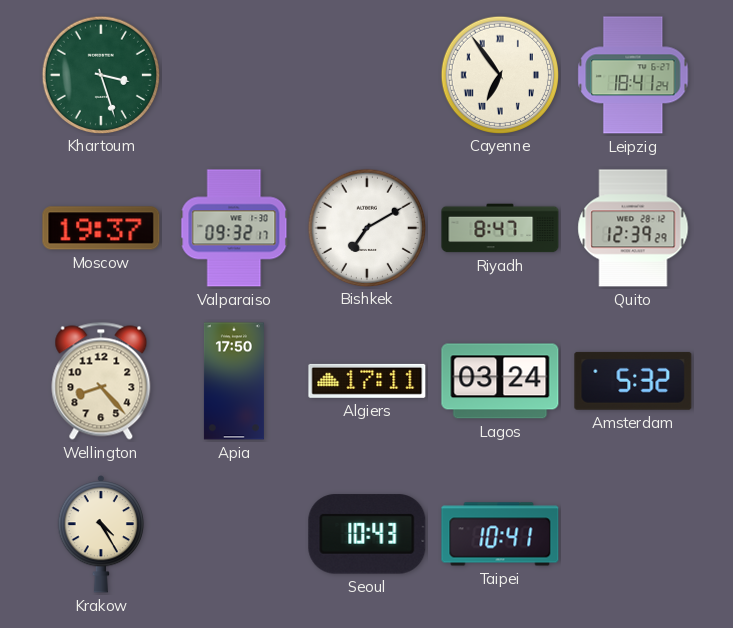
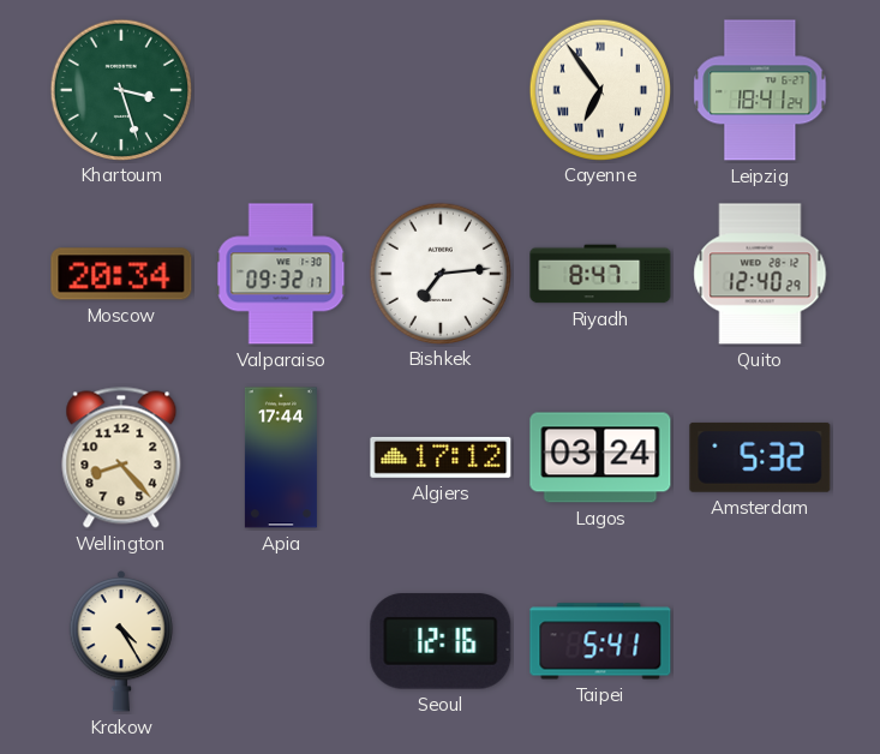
Moscow: 19:37 -> 20:34 (121, 274)
Bishkek: 7:10 -> 7:14 (439, 273)
Quito: 12:39 -> 12:40 (760, 274)
Apia: 17:50 -> 17:44 (281, 457)
Algiers: 17:11 -> 17:12 (441, 457)
Seoul: 10:43 -> 12:16 (441, 641)
Taipei: 10:41 -> 5:41 (600, 641)
